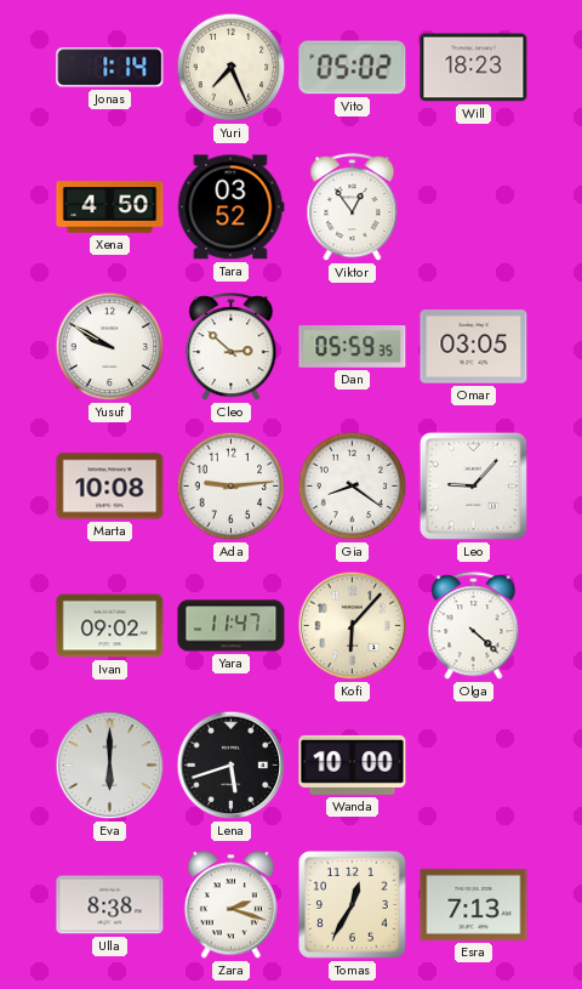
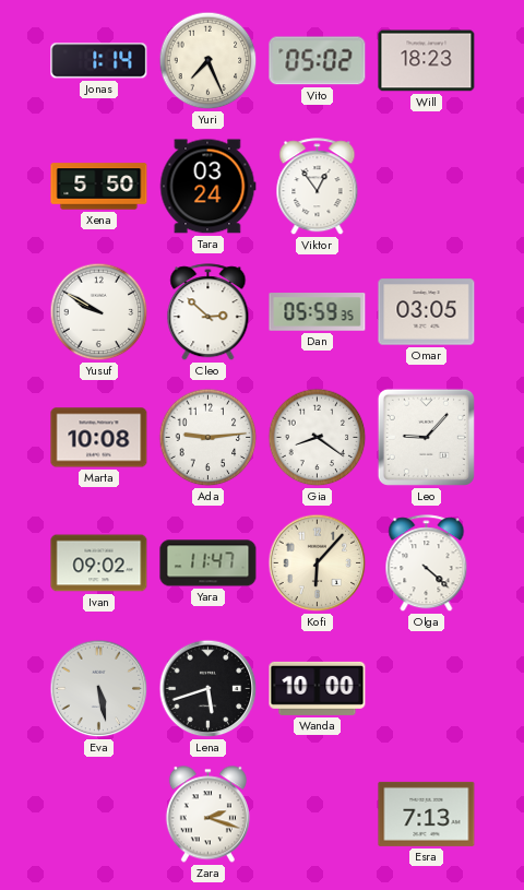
Xena: 4:50 -> 5:50 (99, 187)
Tara: 03:52 -> 03:24 (207, 187)
Eva: 6:00 -> 5:28 (99, 689)
Ulla: 8:38 -> none (110, 905)
Tomas: 12:35 -> none (353, 905)
